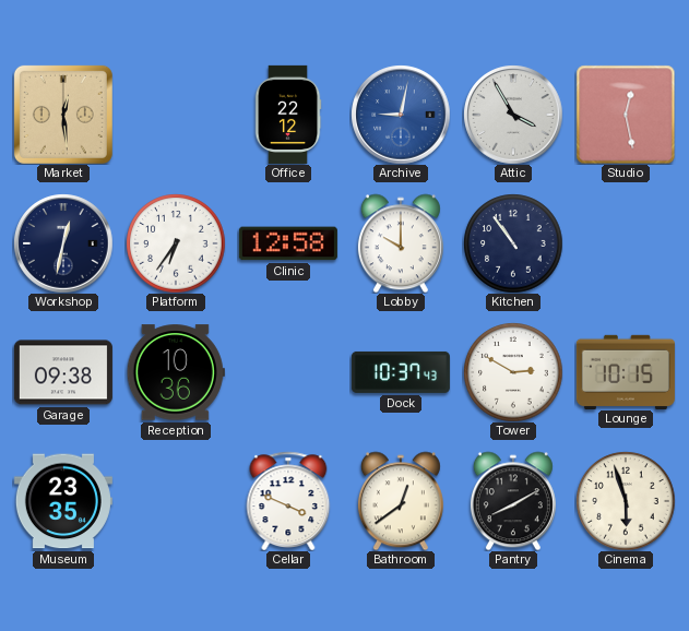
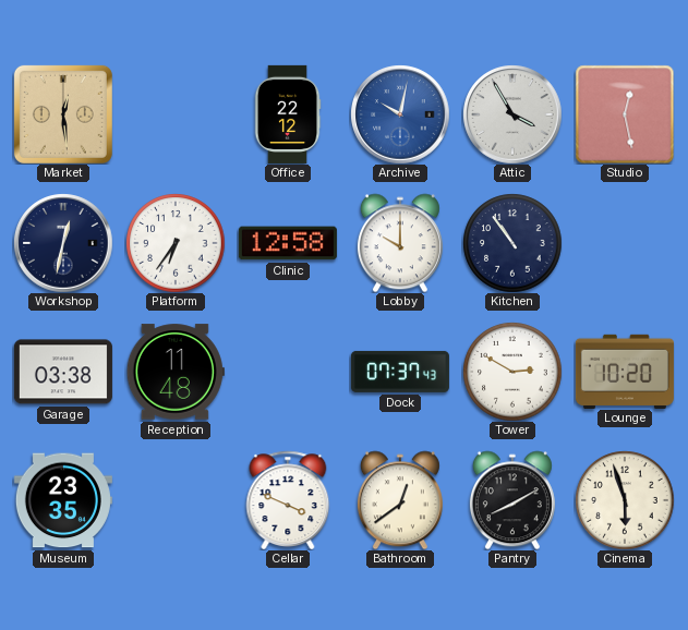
Archive: 9:02 -> 10:02 (400, 114)
Garage: 09:38 -> 03:38 (63, 372)
Reception: 10:36 -> 11:48 (176, 372)
Dock: 10:37 -> 07:37 (400, 372)
Lounge: 10:15 -> 10:20 (625, 371)
